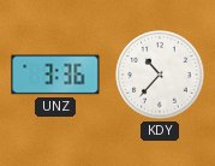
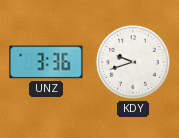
KDY: 10:37 -> 9:42 (133, 62)
